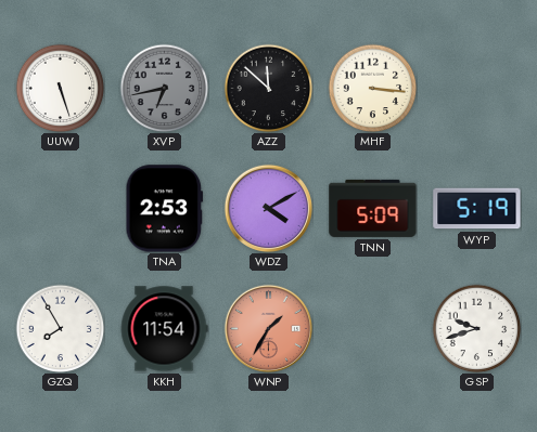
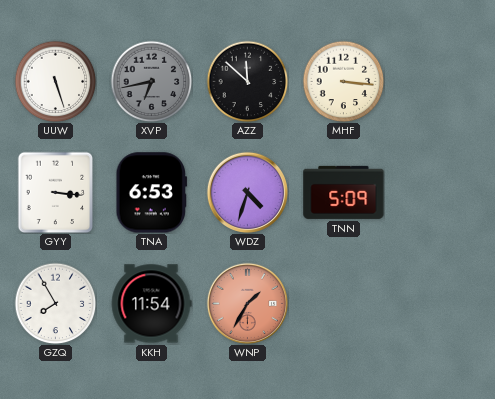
GYY: none -> 3:16 (56, 192)
TNA: 2:53 -> 6:53 (152, 193)
WDZ: 4:10 -> 4:33 (247, 192)
WYP: 5:19 -> none (477, 209)
GSP: 9:42 -> none (476, 328)
